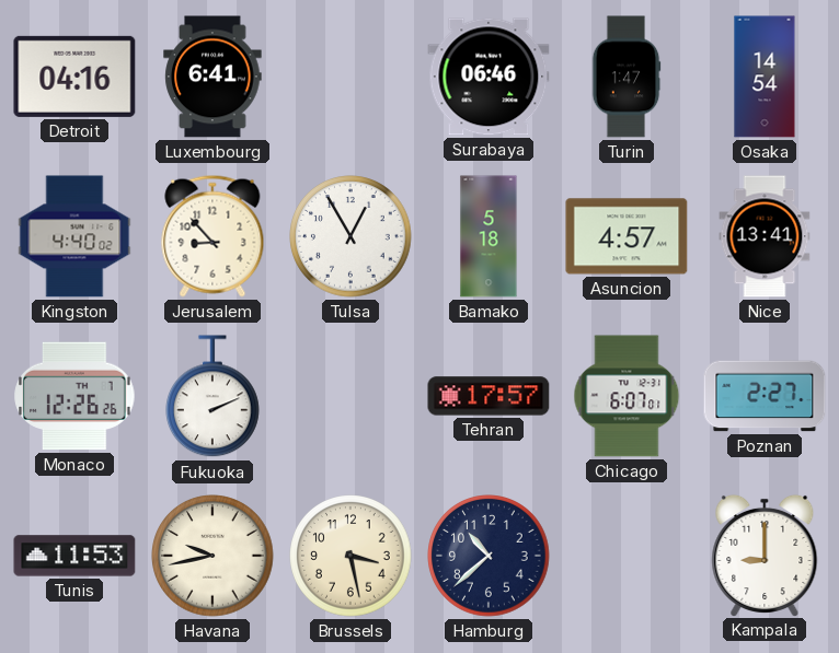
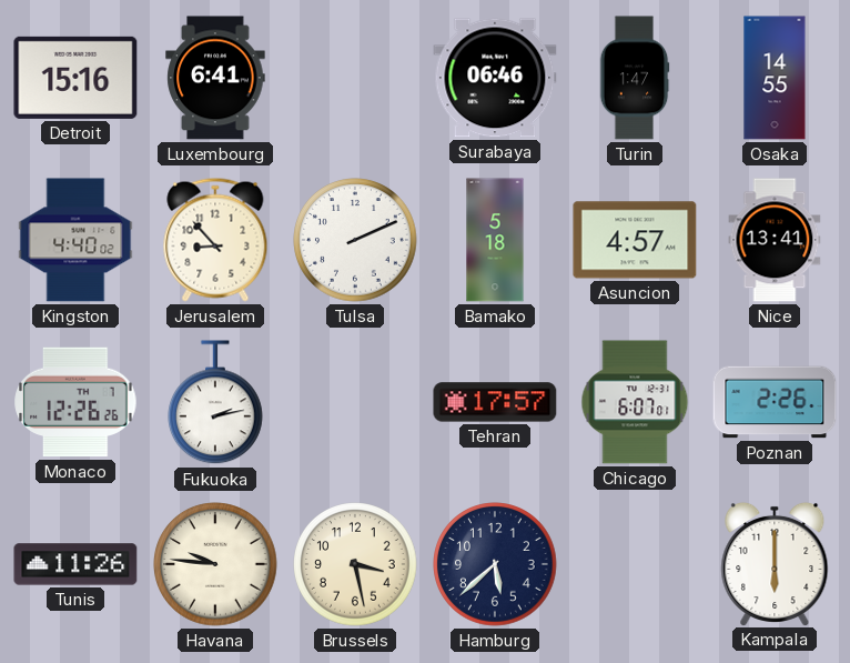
Detroit: 04:16 -> 15:16 (75, 78)
Osaka: 14:54 -> 14:55 (775, 78)
Tulsa: 12:55 -> 2:11 (355, 240)
Fukuoka: 2:11 -> 2:13 (216, 403)
Poznan: 2:27 -> 2:26 (775, 402)
Tunis: 11:53 -> 11:26 (75, 564)
Havana: 9:43 -> 9:46 (215, 564)
Hamburg: 10:38 -> 5:38 (495, 564)
Kampala: 9:00 -> 6:00 (775, 563)
